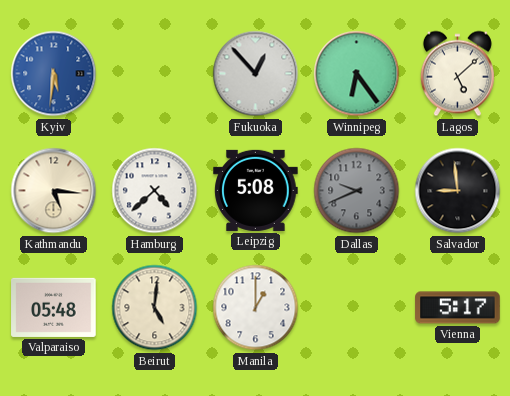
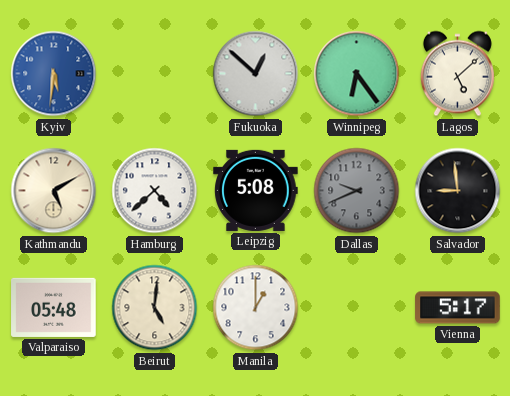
Fukuoka: 12:53 -> 12:52 (256, 74)
Kathmandu: 5:16 -> 5:10 (54, 191)
